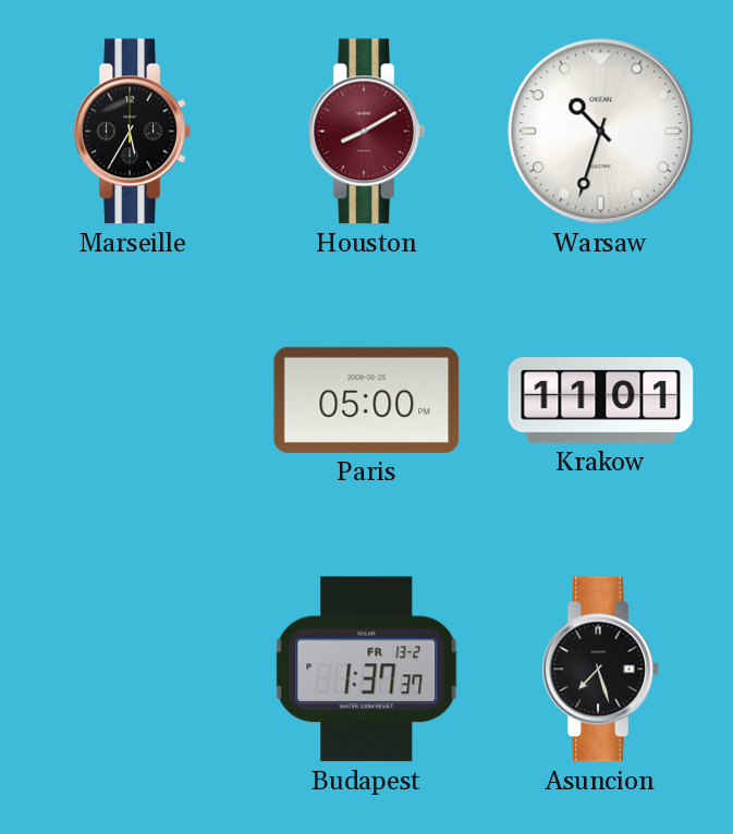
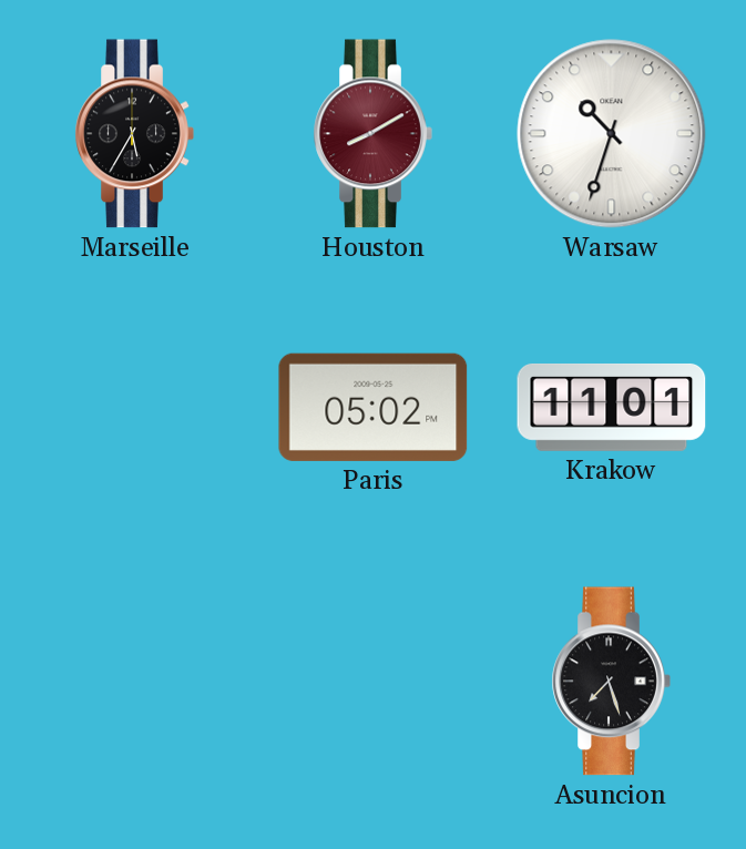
Paris: 05:00 -> 05:02 (374, 407)
Budapest: 1:37 -> none (367, 670)
